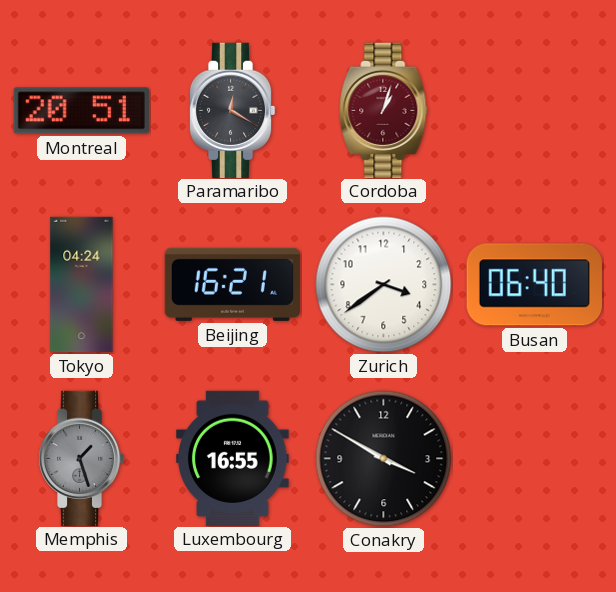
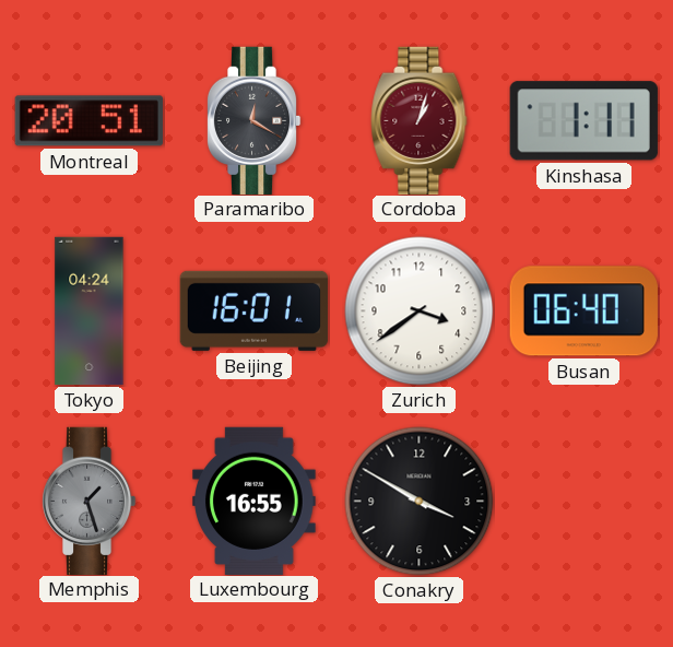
Kinshasa: none -> 1:11 (583, 121)
Beijing: 16:21 -> 16:01 (253, 310)
